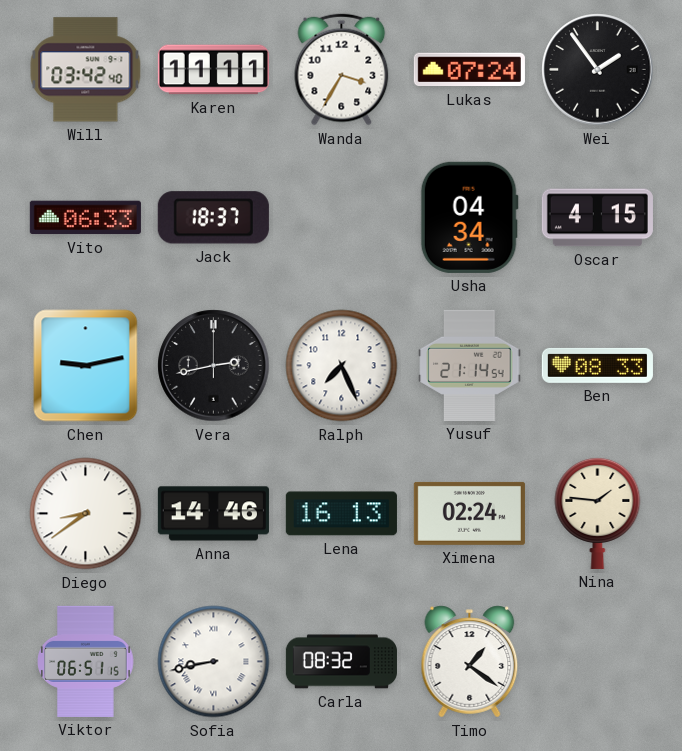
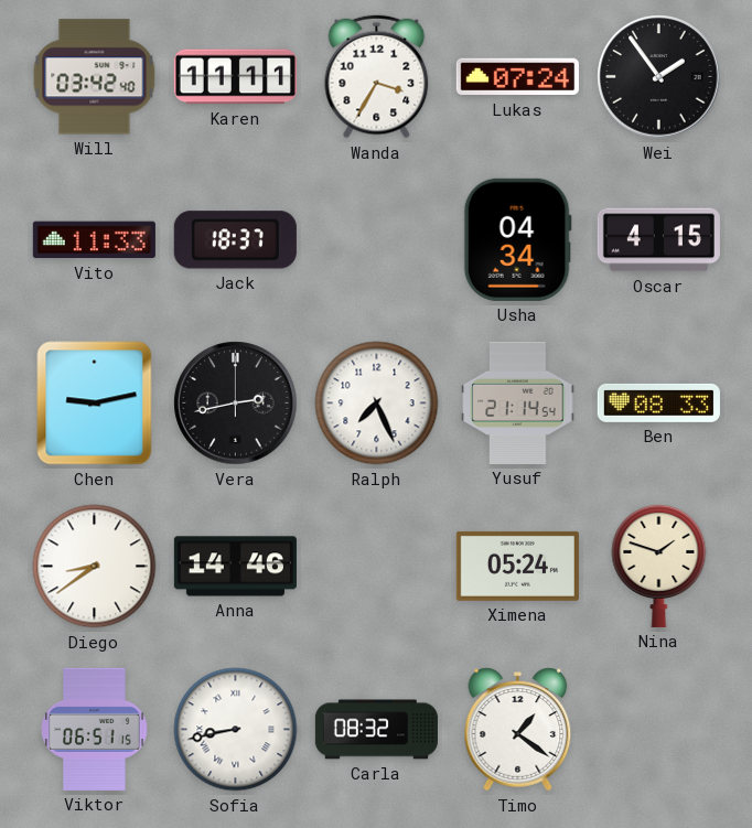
Vito: 06:33 -> 11:33 (94, 240)
Lena: 16:13 -> none (341, 514)
Ximena: 02:24 -> 05:24 (517, 566)
Nina: 1:46 -> 1:48 (659, 566)
